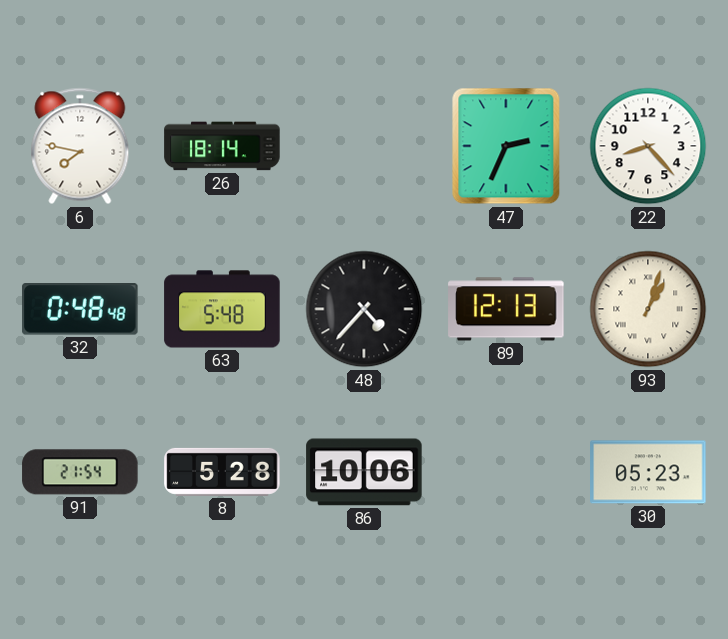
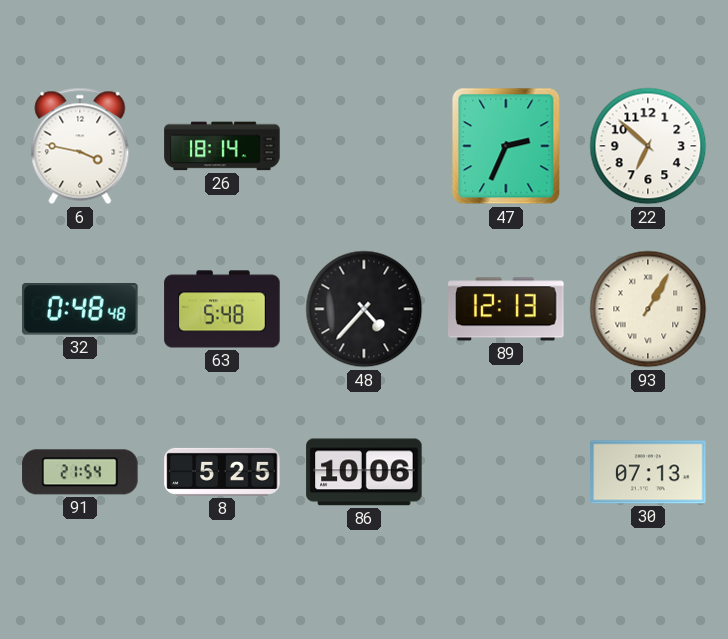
6: 7:47 -> 3:47 (80, 146)
22: 8:23 -> 6:52 (648, 146)
93: 1:03 -> 1:05 (648, 309)
8: 5:28 -> 5:25 (222, 472)
30: 05:23 -> 07:13 (648, 472)
